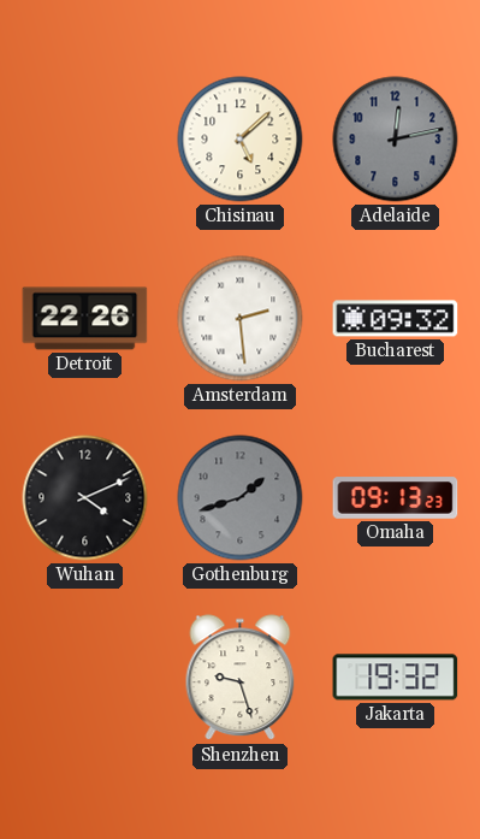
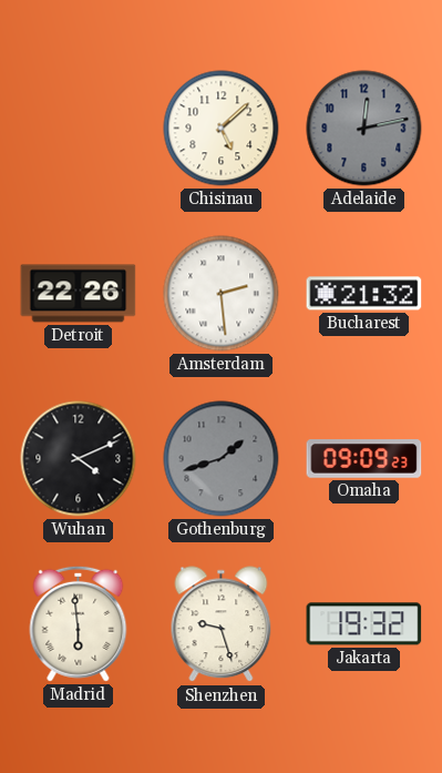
Bucharest: 09:32 -> 21:32 (364, 294)
Omaha: 09:13 -> 09:09 (364, 459)
Madrid: none -> 5:59 (79, 623)
